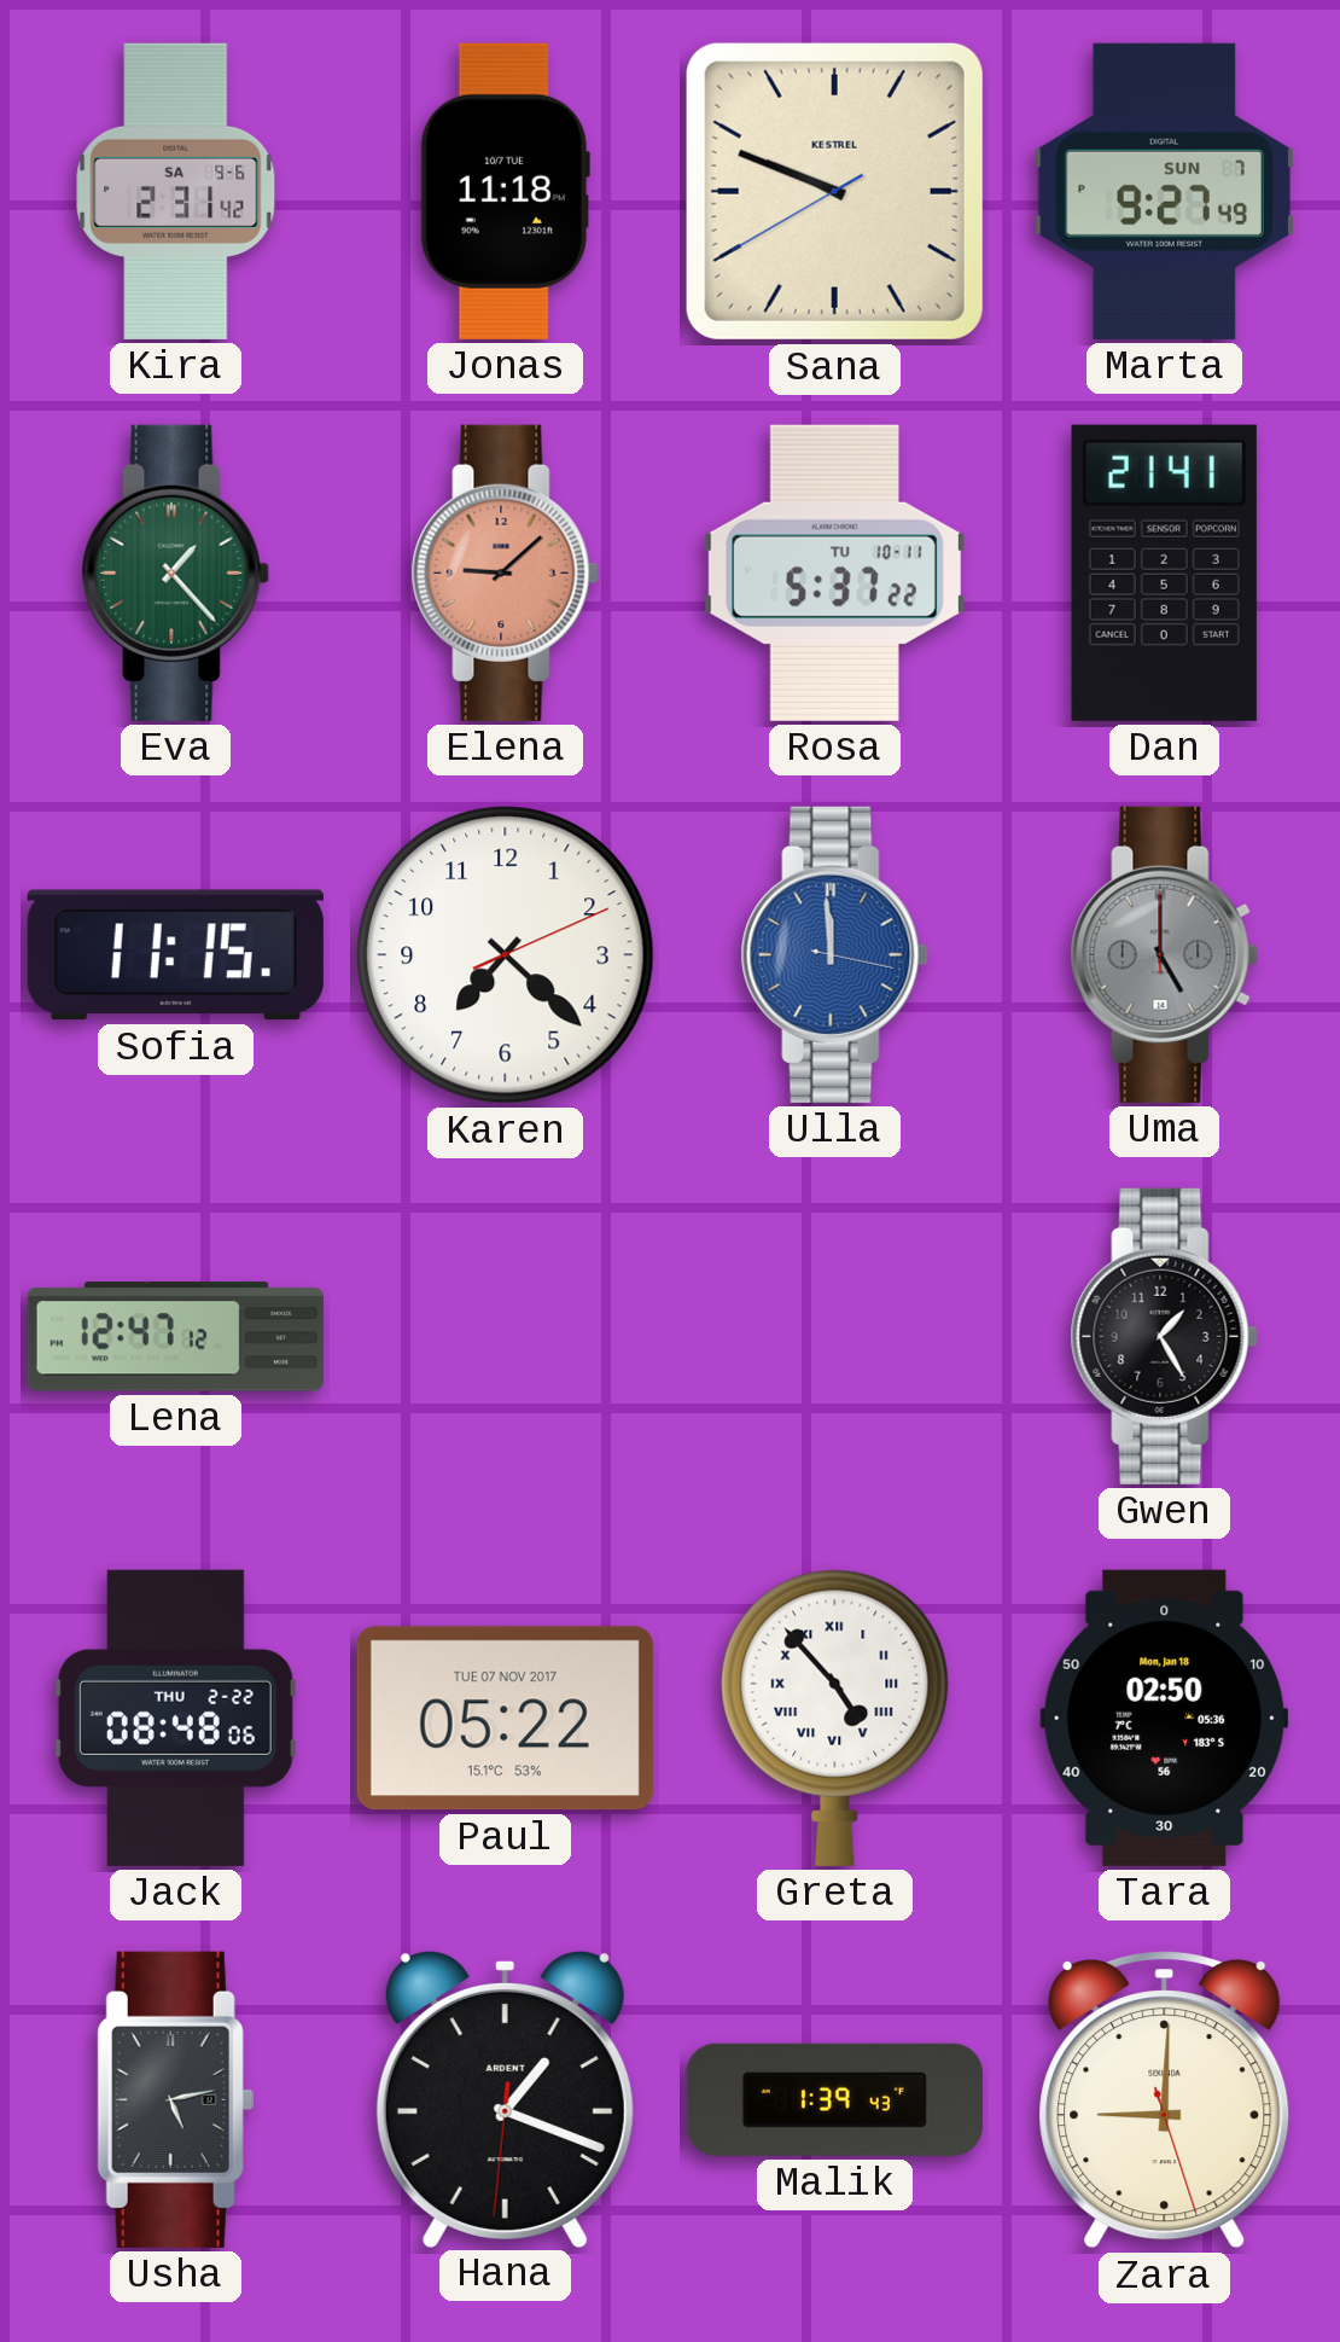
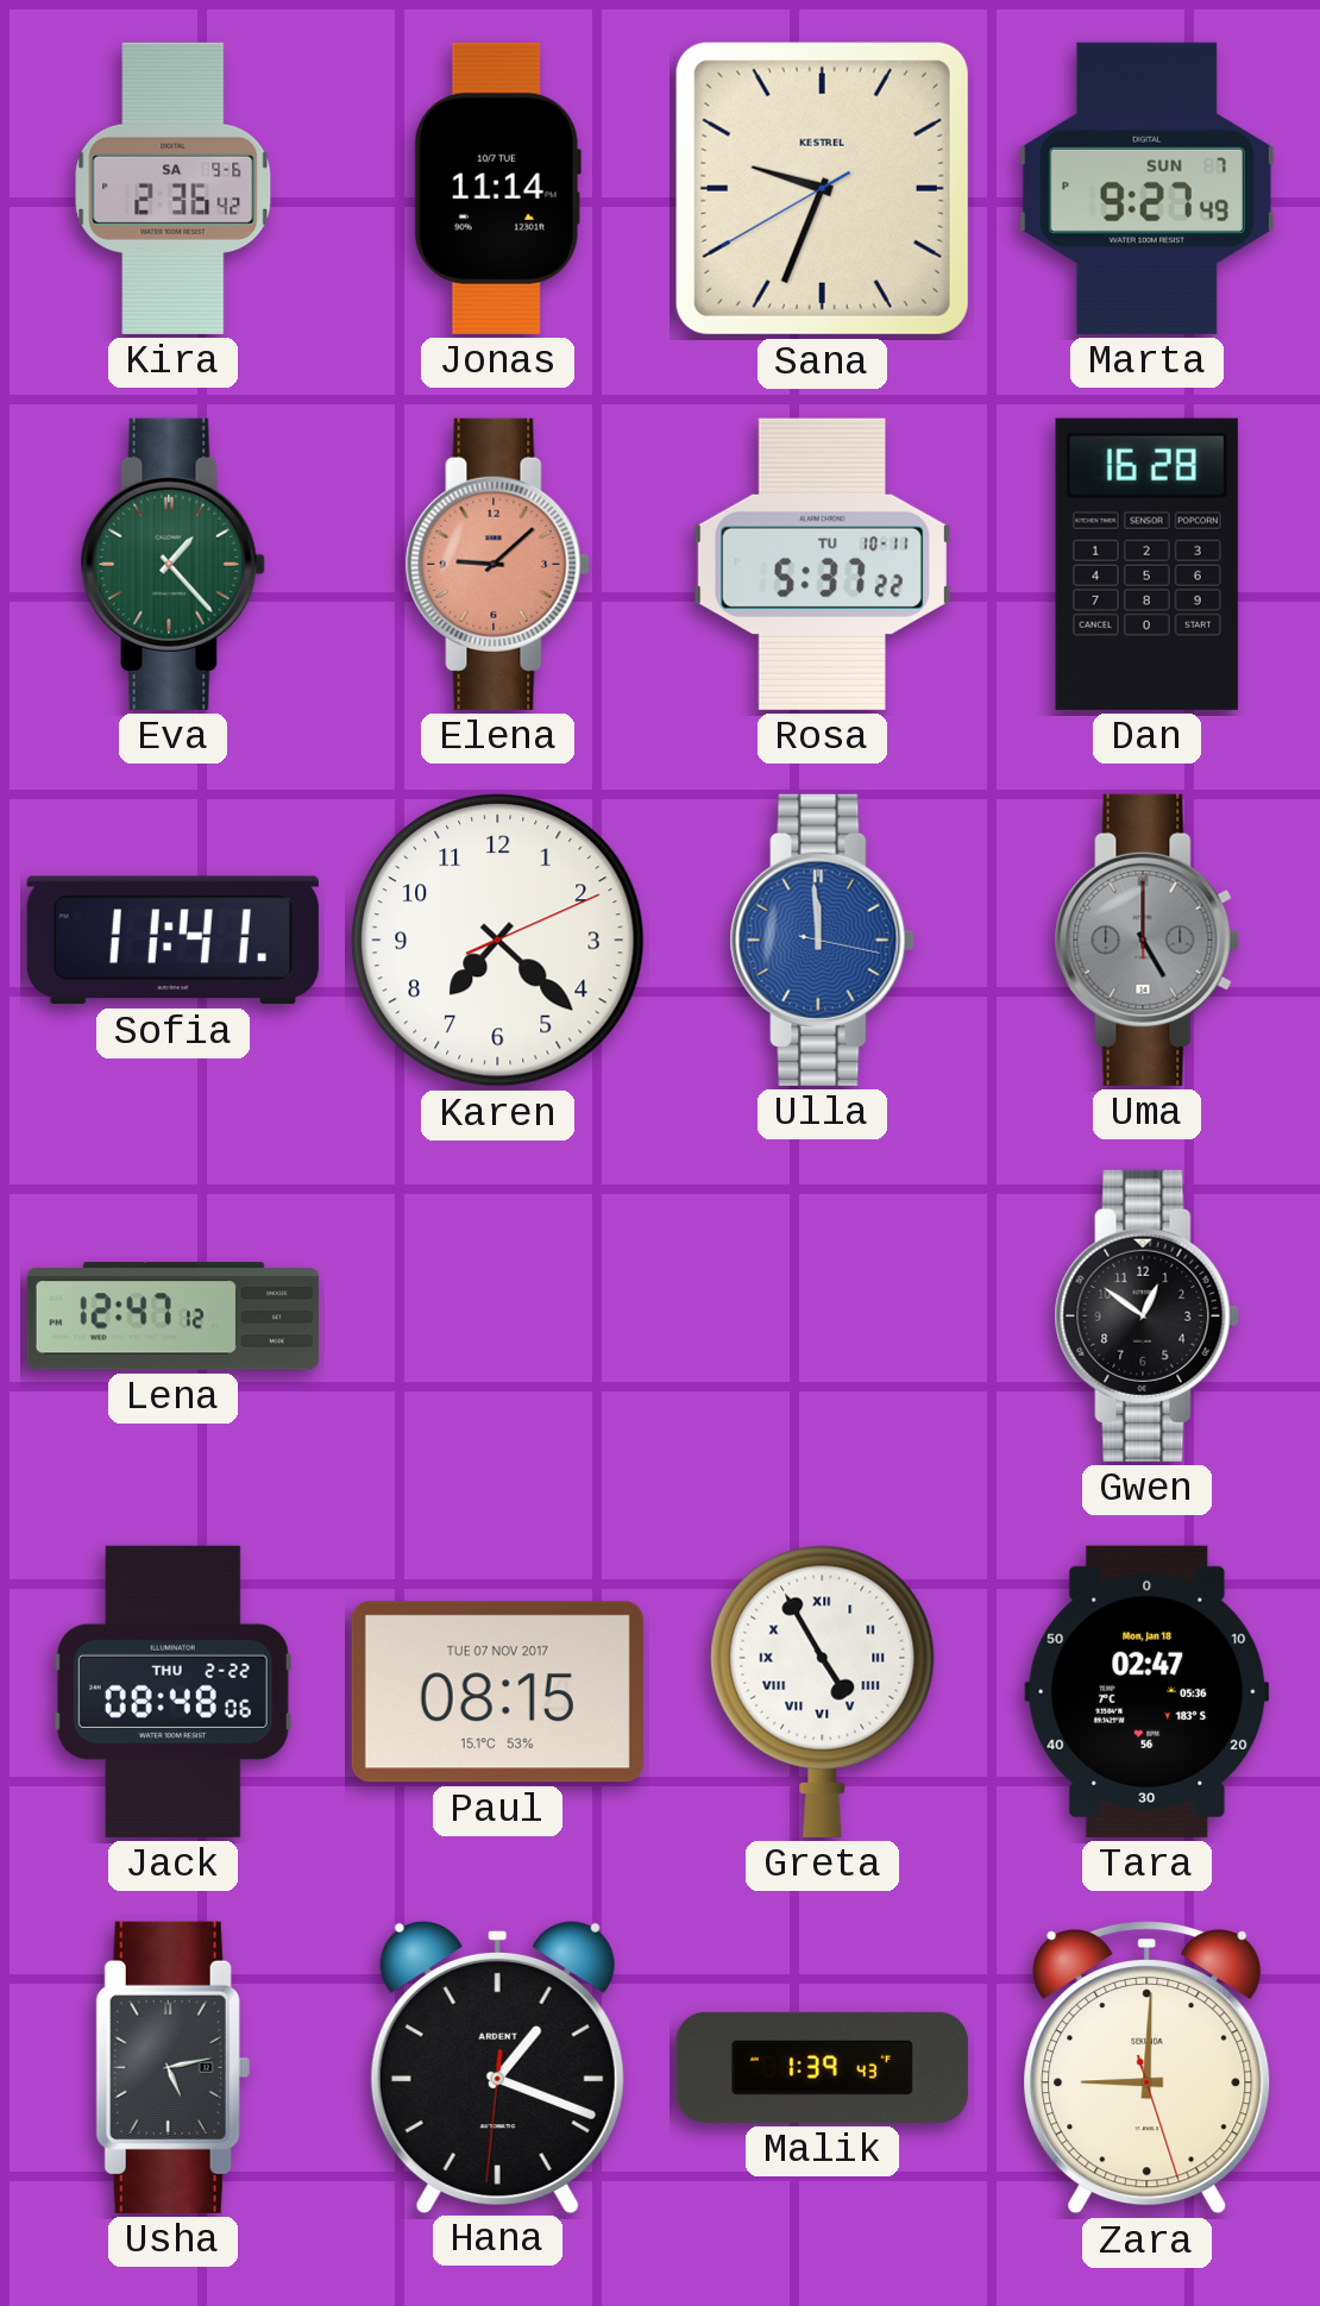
Kira: 2:31 -> 2:36 (174, 188)
Jonas: 11:18 -> 11:14 (497, 188)
Sana: 9:48 -> 9:33 (822, 188)
Dan: 21:41 -> 16:28 (1146, 564)
Sofia: 11:15 -> 11:41 (172, 941)
Gwen: 1:25 -> 12:51 (1146, 1315)
Paul: 05:22 -> 08:15 (497, 1692)
Greta: 4:53 -> 4:55 (823, 1691)
Tara: 02:50 -> 02:47 (1148, 1691)
